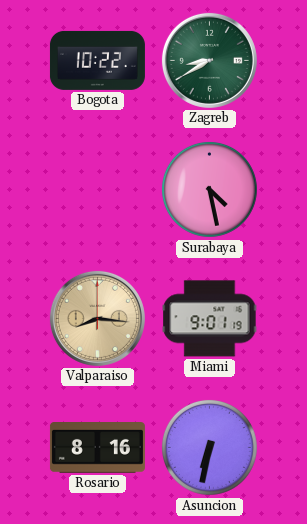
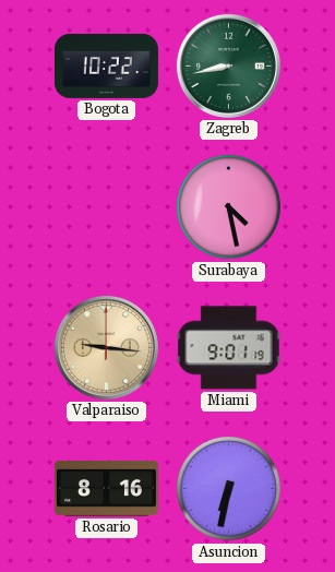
Zagreb: 8:40 -> 8:43 (228, 65)
Valparaiso: 8:16 -> 9:16 (106, 347)
